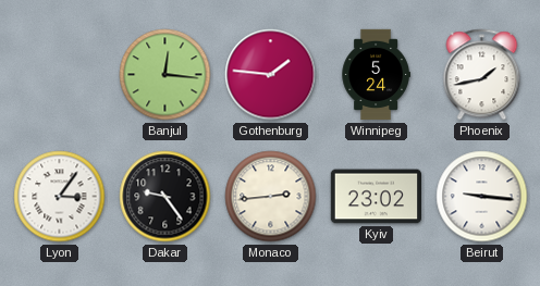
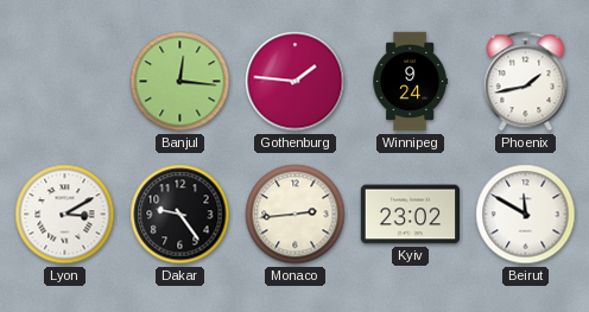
Winnipeg: 5:24 -> 9:24 (410, 82)
Lyon: 3:06 -> 3:10 (65, 215)
Beirut: 9:16 -> 11:50 (526, 215)
